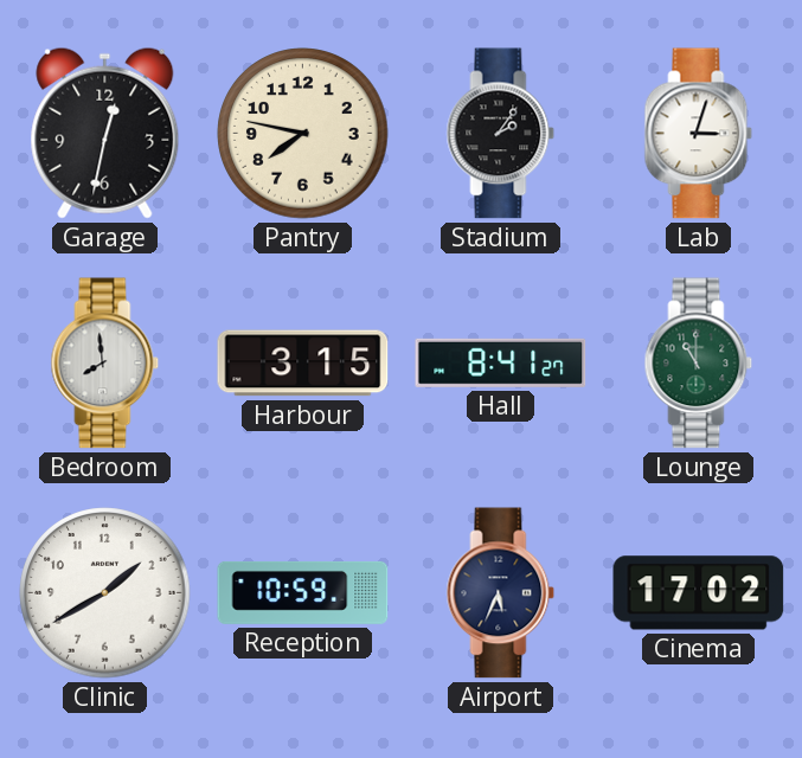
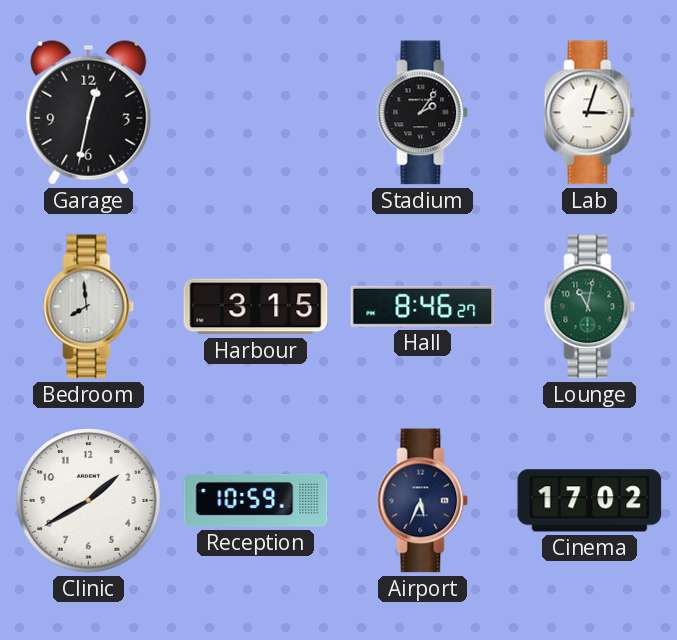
Pantry: 7:47 -> none (303, 134)
Hall: 8:41 -> 8:46 (423, 306)
Lounge: 11:00 -> 11:02 (590, 307)
